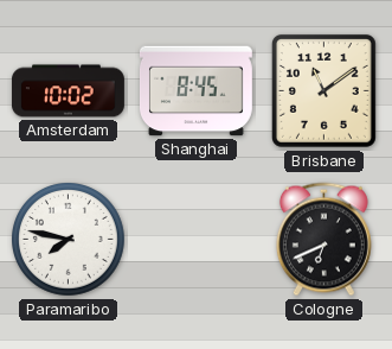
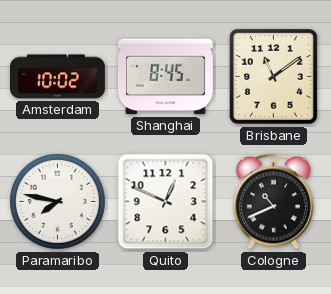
Quito: none -> 12:49 (166, 202)
Cologne: 6:41 -> 10:41 (273, 202)
